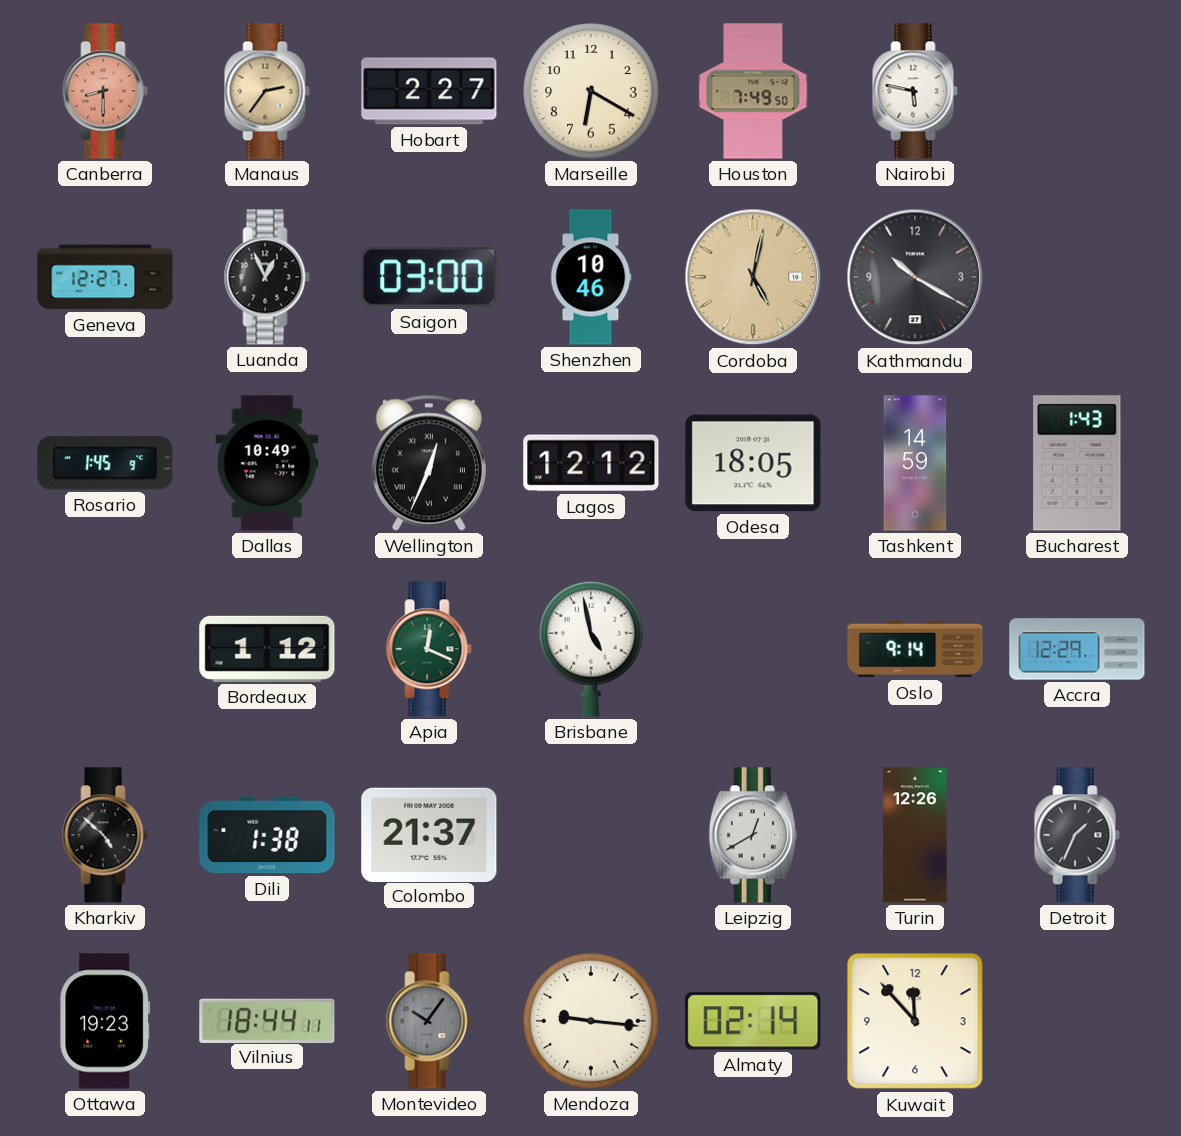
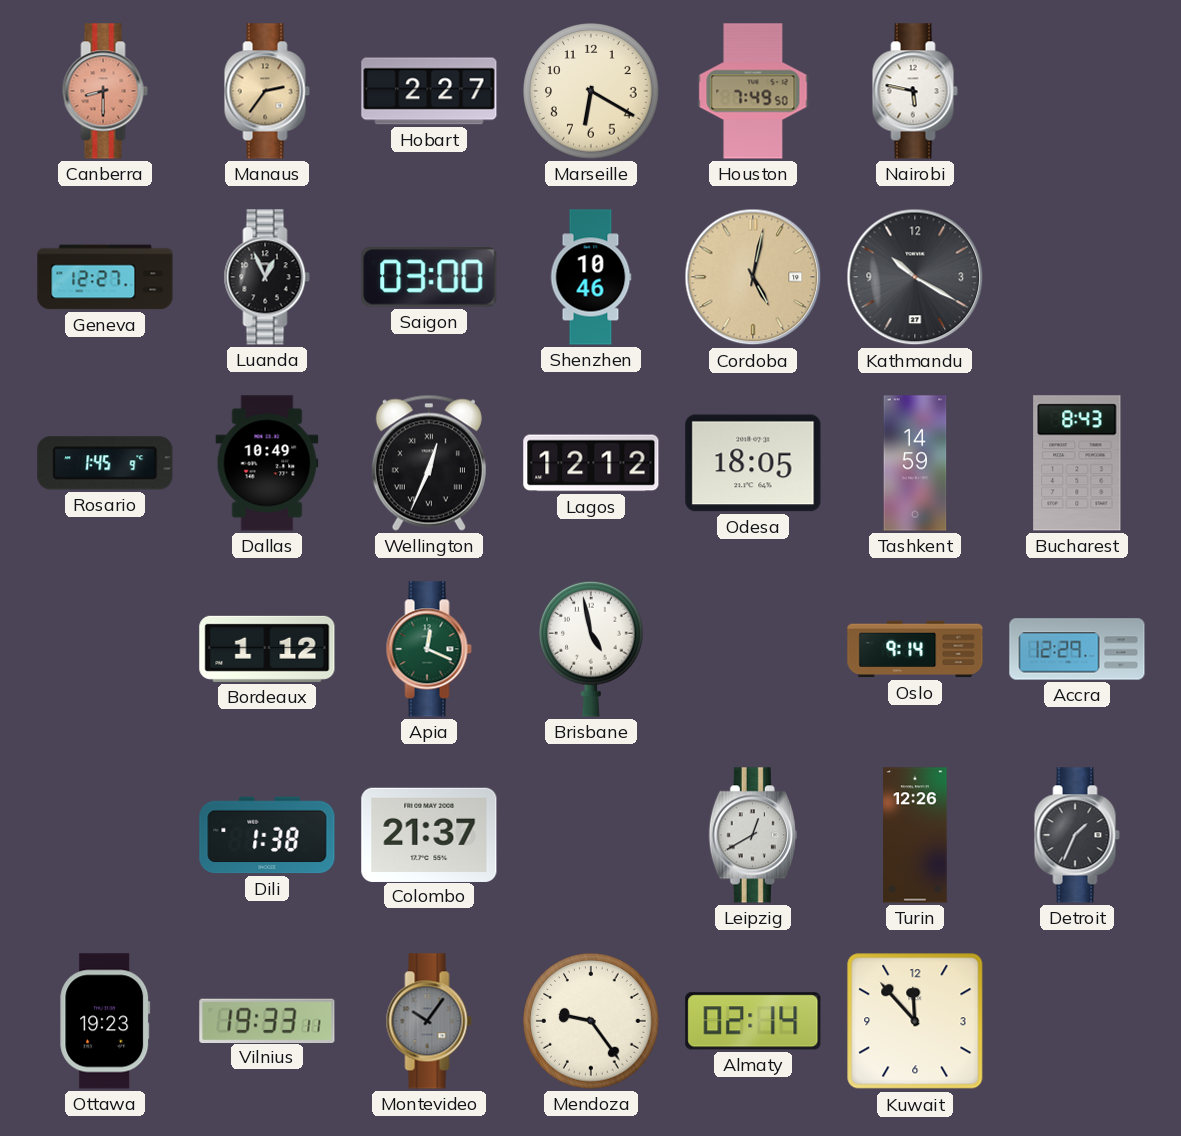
Bucharest: 1:43 -> 8:43 (1077, 463)
Kharkiv: 4:52 -> none (105, 835)
Vilnius: 18:44 -> 19:33 (267, 1020)
Mendoza: 9:16 -> 9:24 (591, 1021)
